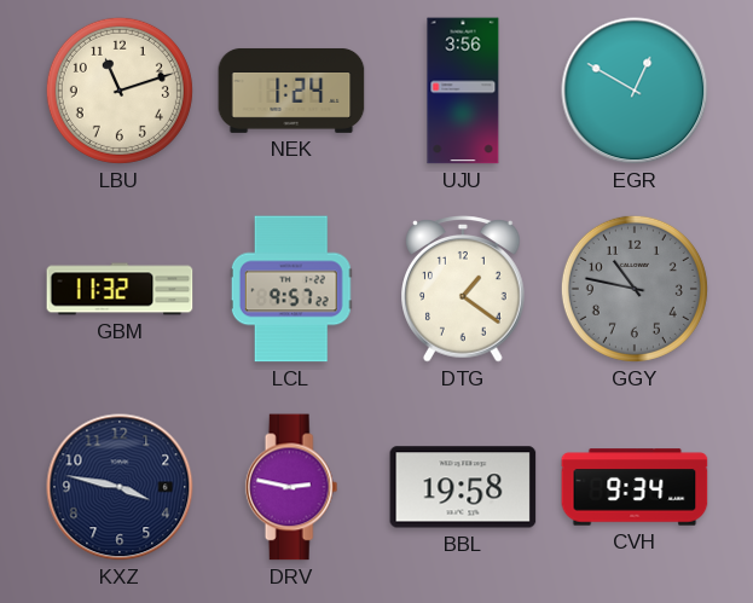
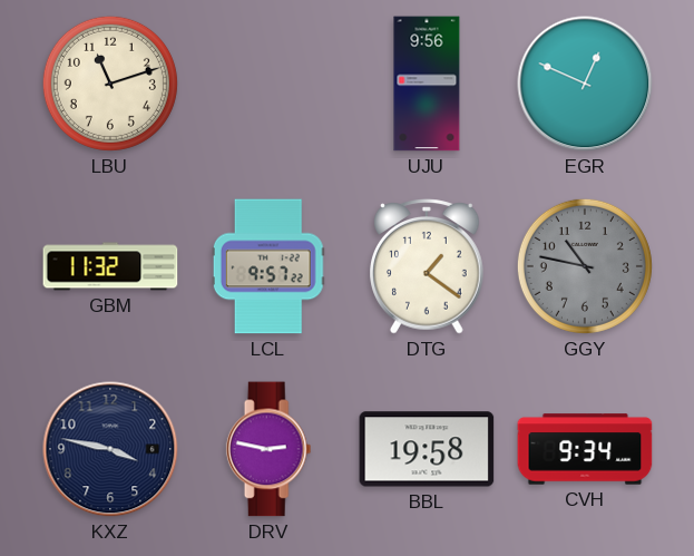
NEK: 1:24 -> none (291, 91)
UJU: 3:56 -> 9:56 (427, 84)
EGR: 12:50 -> 12:49 (585, 84)
